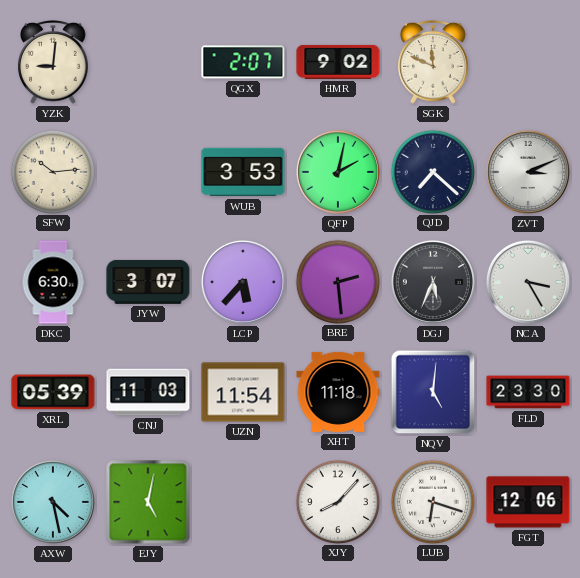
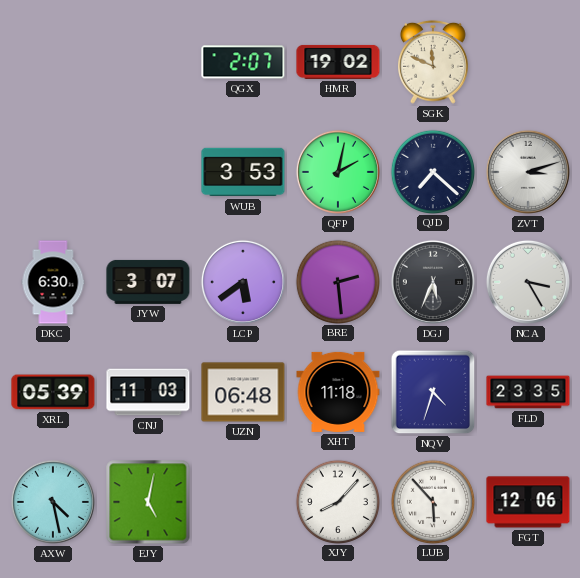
YZK: 9:01 -> none (54, 62)
HMR: 9:02 -> 19:02 (338, 62)
SFW: 10:14 -> none (52, 171)
ZVT: 3:11 -> 3:12 (528, 172)
LCP: 5:37 -> 5:39 (243, 282)
UZN: 11:54 -> 06:48 (243, 392)
NQV: 5:01 -> 4:33 (433, 392)
FLD: 23:30 -> 23:35 (528, 392)
LUB: 6:18 -> 5:53 (432, 501)
